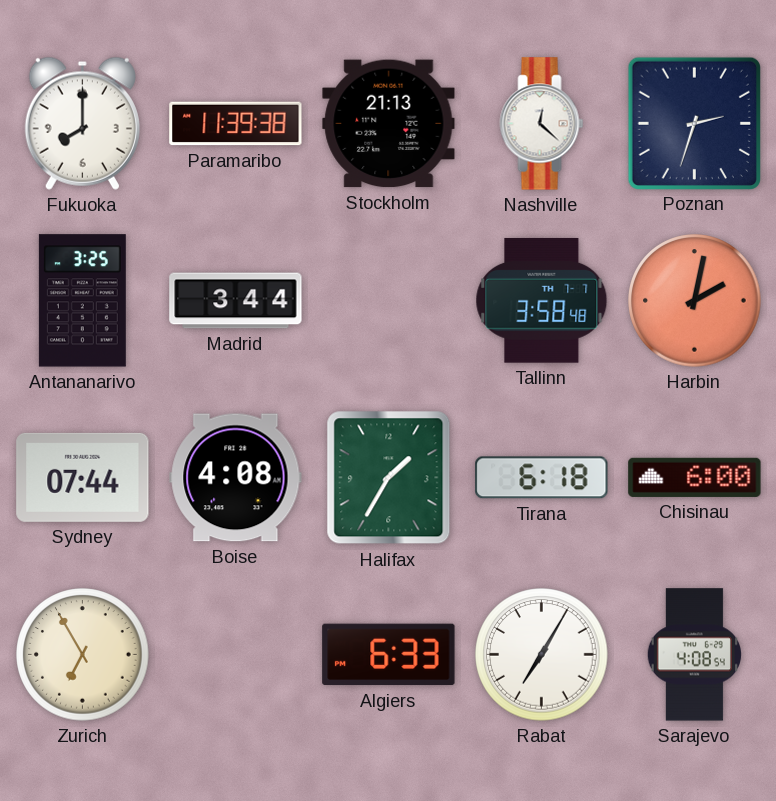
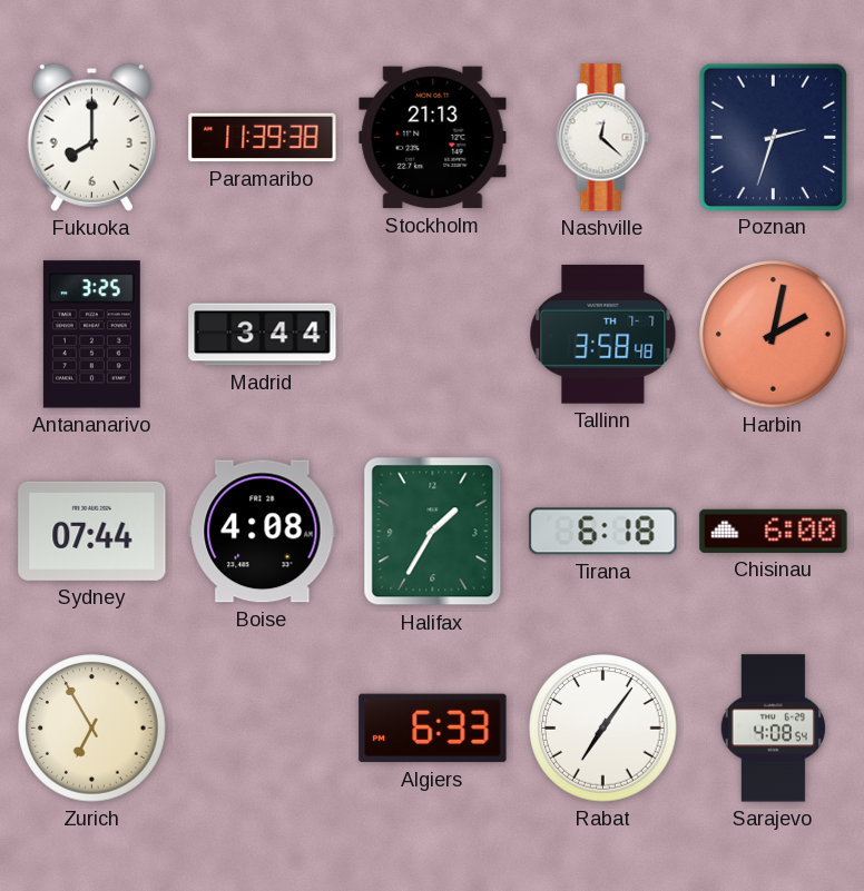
Rabat: 7:05 -> 7:06 (603, 729)
